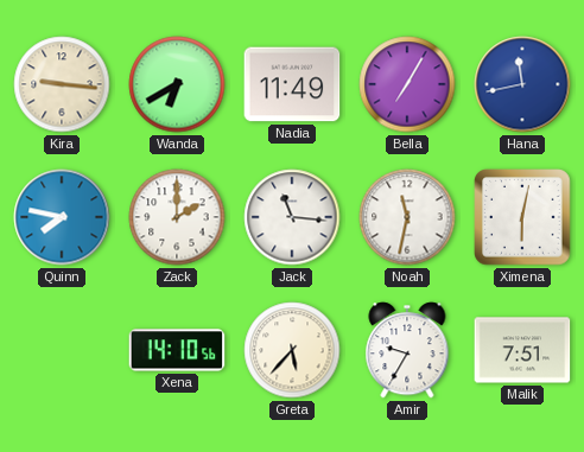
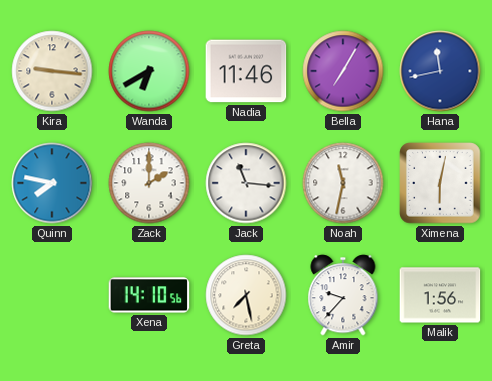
Nadia: 11:49 -> 11:46 (246, 71)
Greta: 5:37 -> 7:28 (246, 295)
Amir: 9:35 -> 9:37 (343, 295)
Malik: 7:51 -> 1:56 (440, 295)
